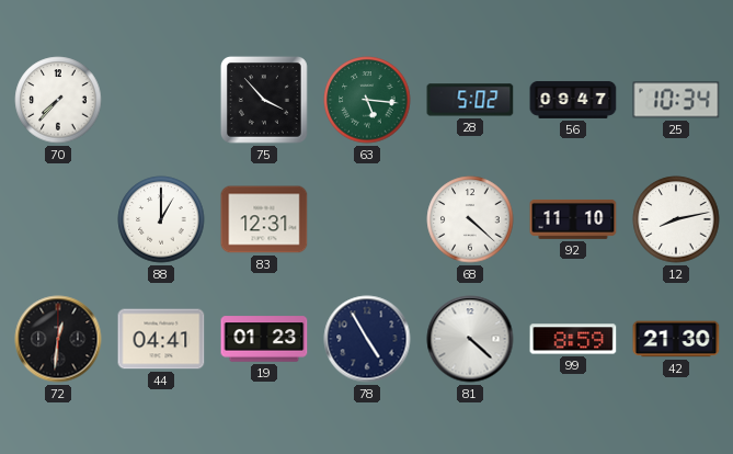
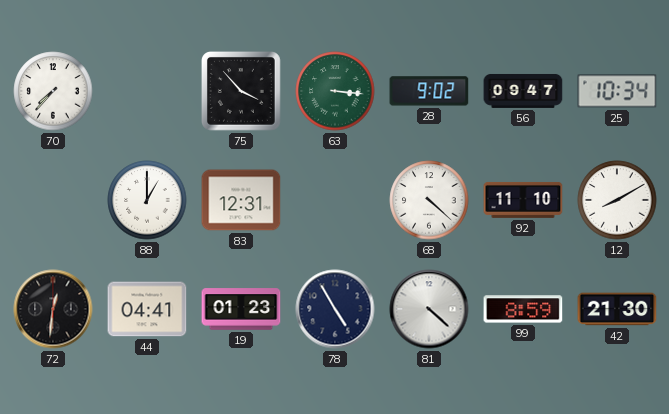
63: 5:16 -> 3:16 (335, 91)
28: 5:02 -> 9:02 (429, 91)
12: 8:13 -> 8:10 (617, 200)
